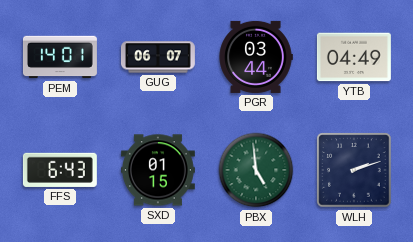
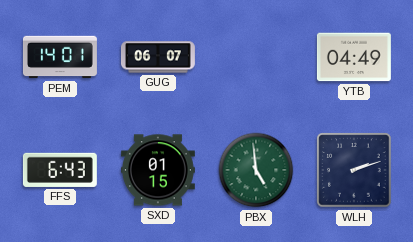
PGR: 03:44 -> none (256, 57)
